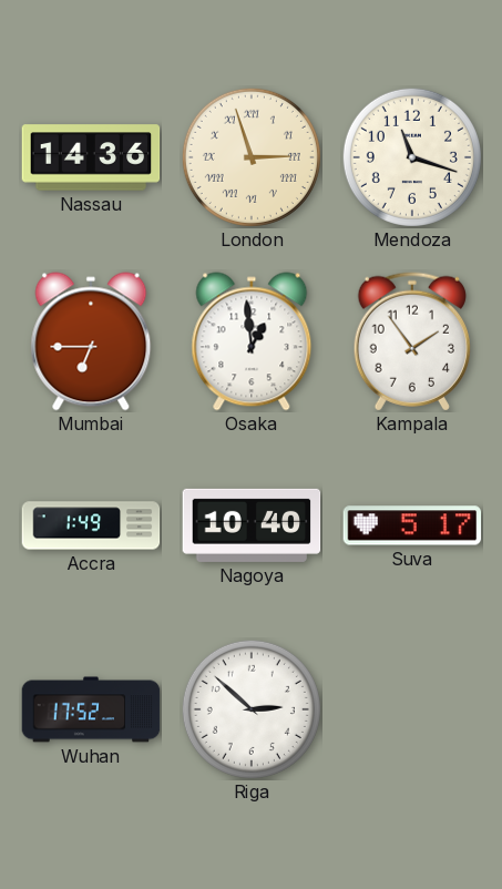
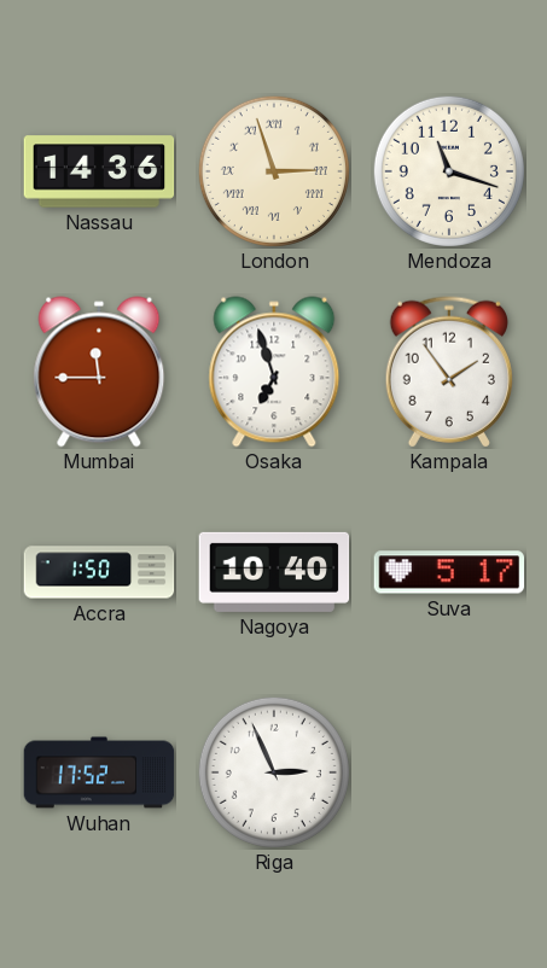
Mumbai: 6:45 -> 11:45 (99, 372)
Osaka: 12:59 -> 6:57 (274, 372)
Accra: 1:49 -> 1:50 (99, 572)
Riga: 2:52 -> 2:56 (274, 772)
